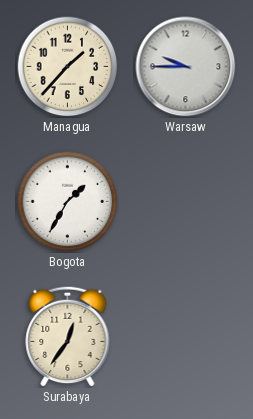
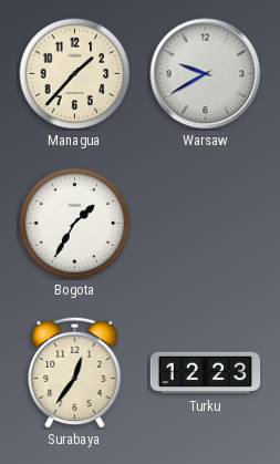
Warsaw: 9:45 -> 9:40 (206, 74)
Turku: none -> 12:23 (206, 373)
